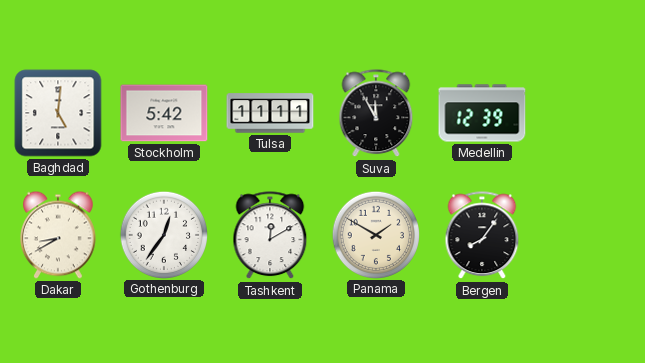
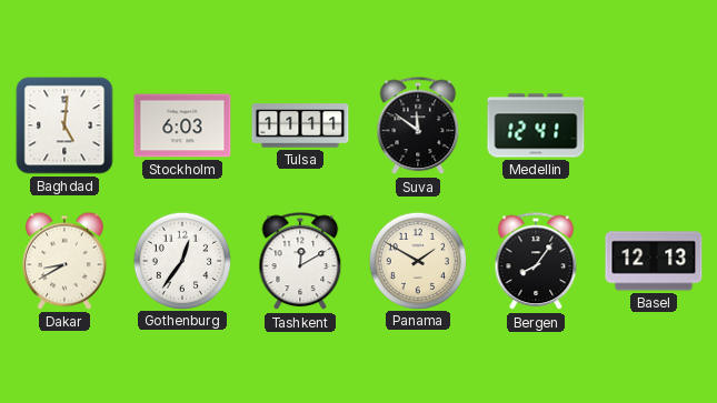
Stockholm: 5:42 -> 6:03 (182, 125)
Suva: 11:55 -> 11:51 (418, 127)
Medellin: 12:39 -> 12:41 (536, 125)
Basel: none -> 12:13 (654, 261)
